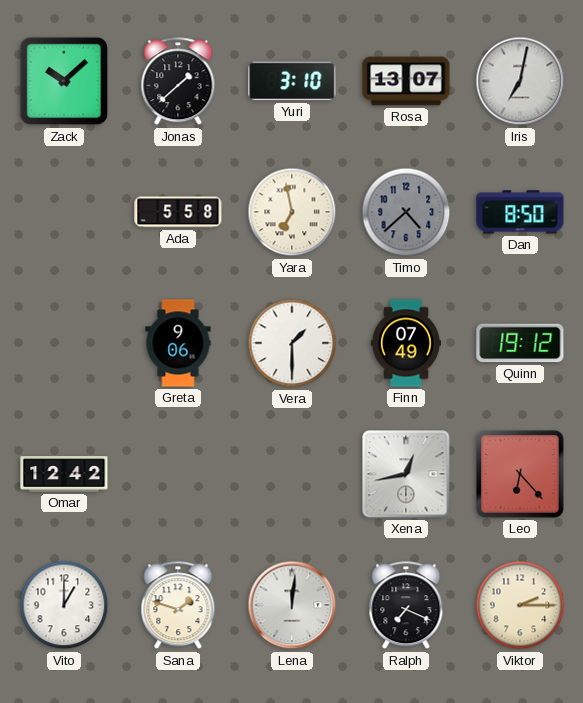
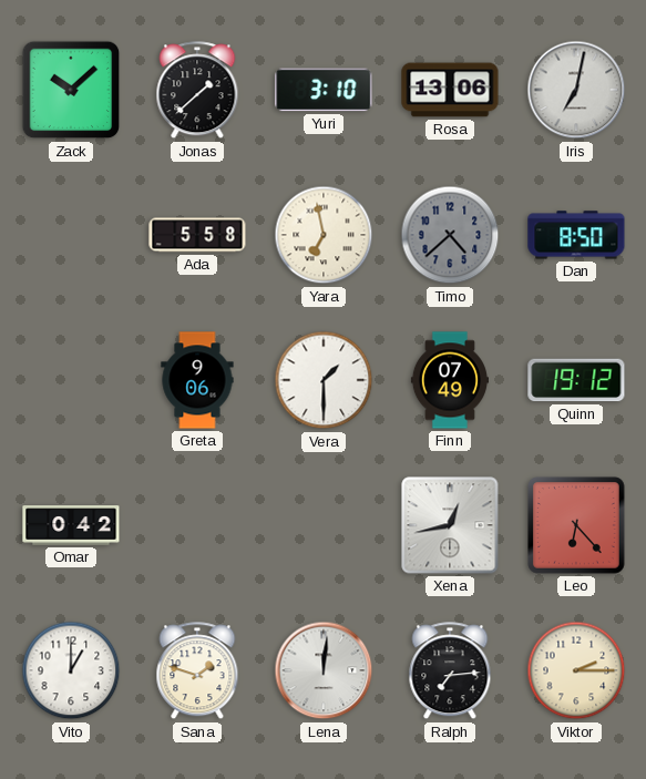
Rosa: 13:07 -> 13:06 (450, 90)
Omar: 12:42 -> 0:42 (71, 525)
Ralph: 7:19 -> 7:14 (450, 672)
